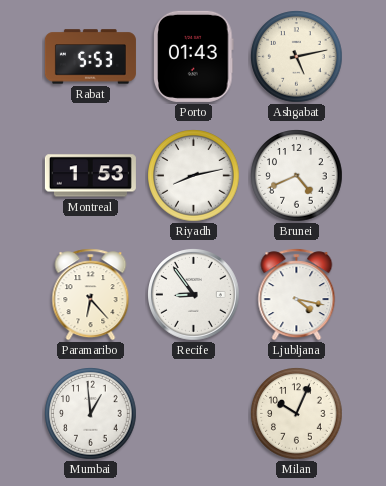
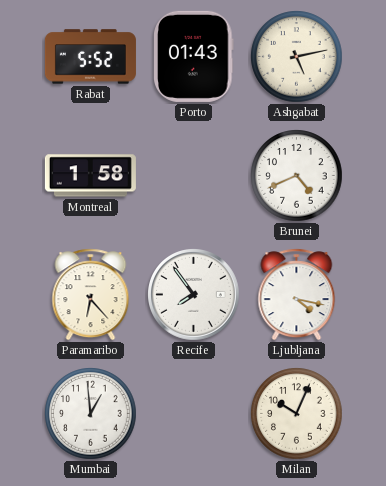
Rabat: 5:53 -> 5:52 (90, 57)
Montreal: 1:53 -> 1:58 (90, 176)
Riyadh: 8:13 -> none (194, 176)
Recife: 8:54 -> 7:54 (194, 295)
